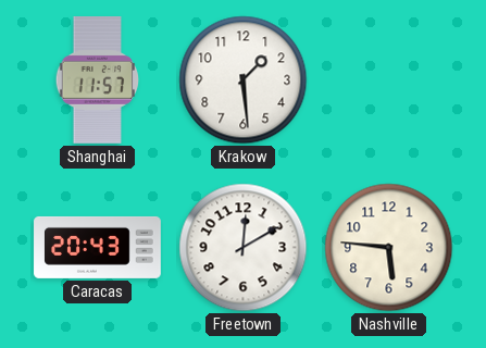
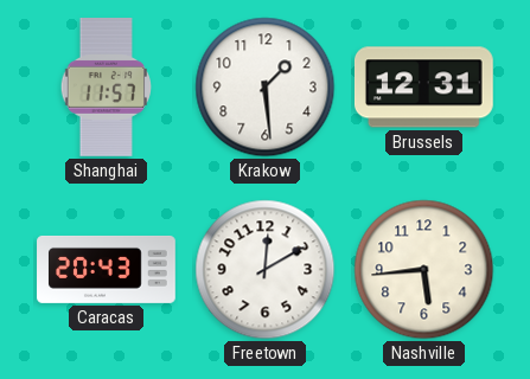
Brussels: none -> 12:31 (423, 88)
Nashville: 5:46 -> 5:44 (424, 270)
